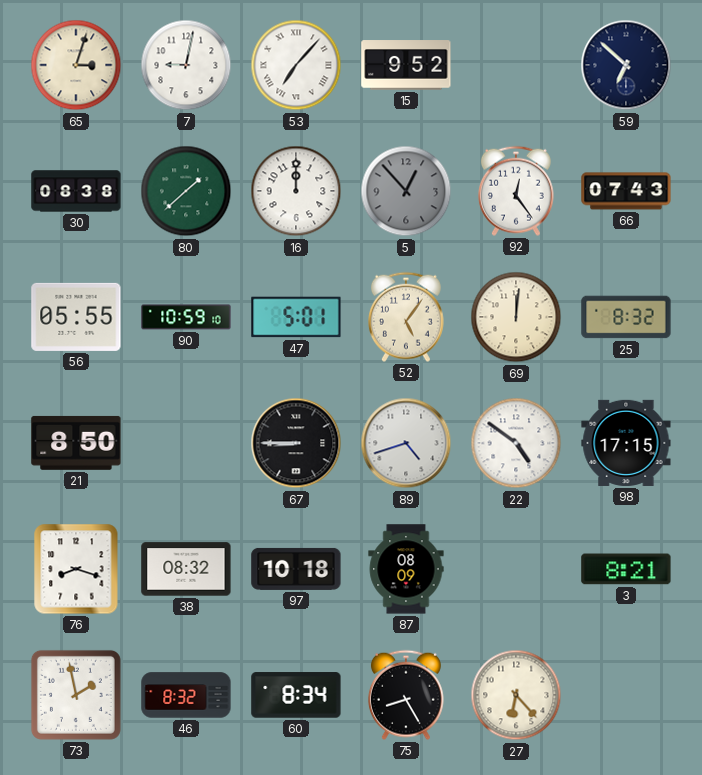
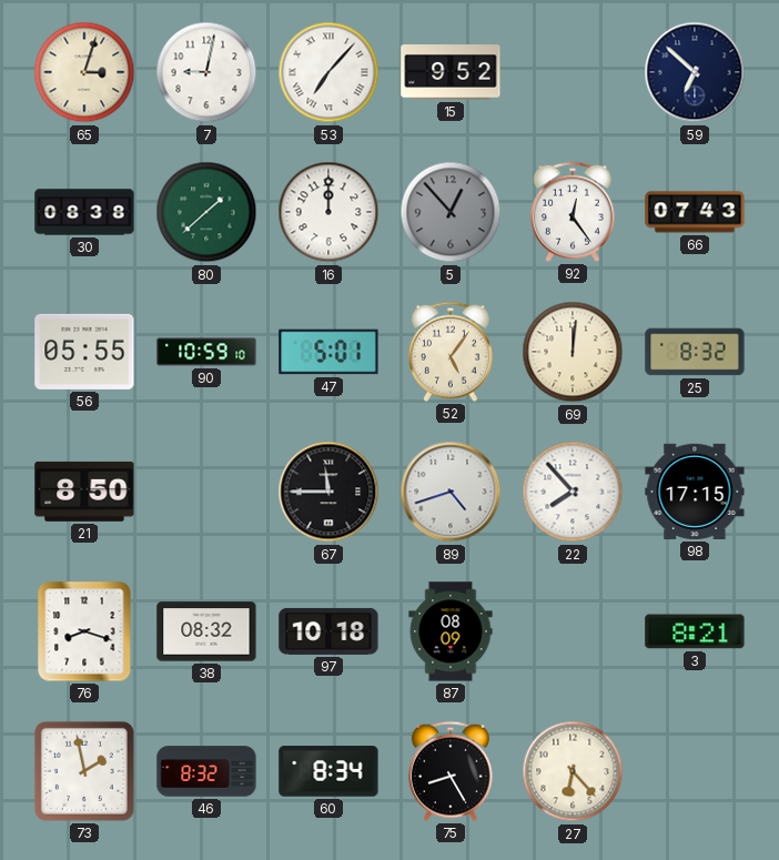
67: 8:45 -> 11:45 (328, 492)
22: 4:51 -> 7:53 (573, 492)
